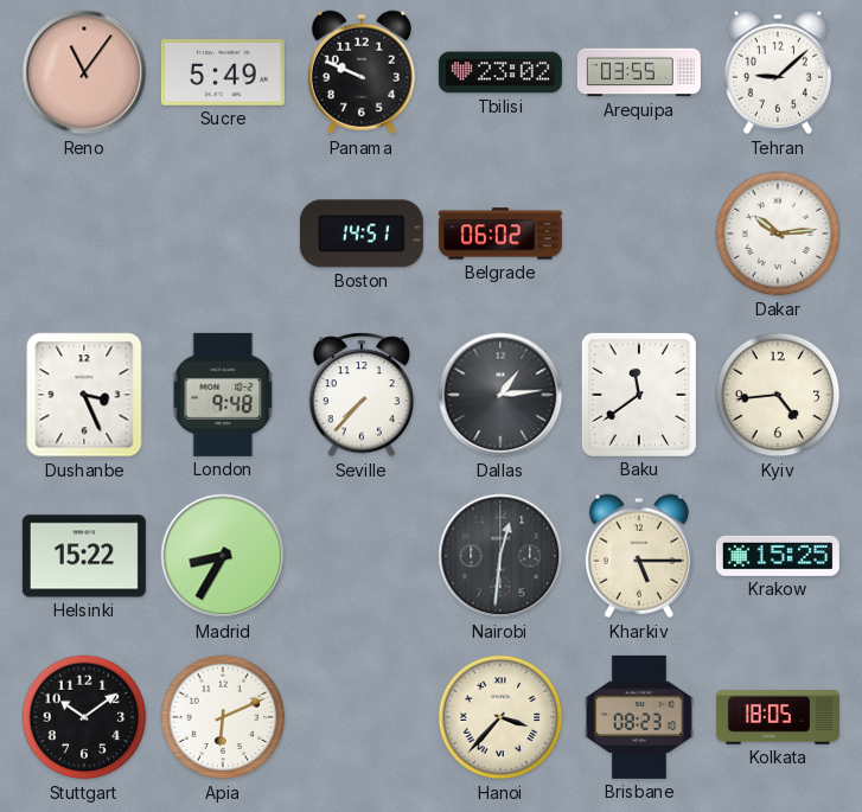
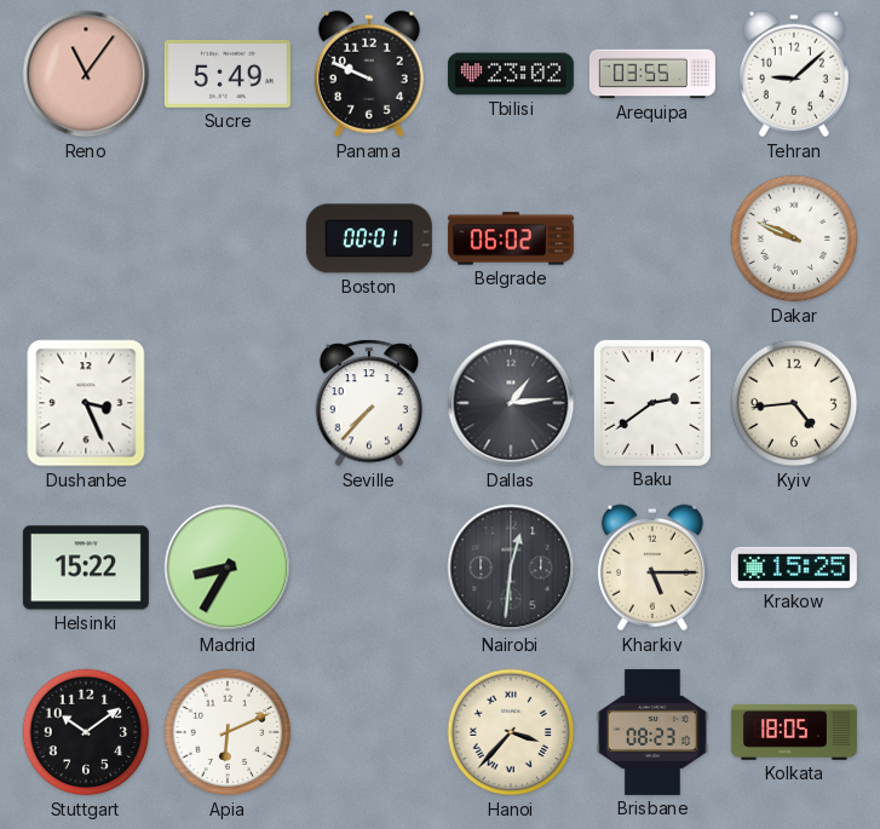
Boston: 14:51 -> 00:01 (369, 238)
Dakar: 10:14 -> 9:49 (794, 238)
London: 9:48 -> none (223, 395)
Baku: 11:39 -> 2:39 (652, 403)
